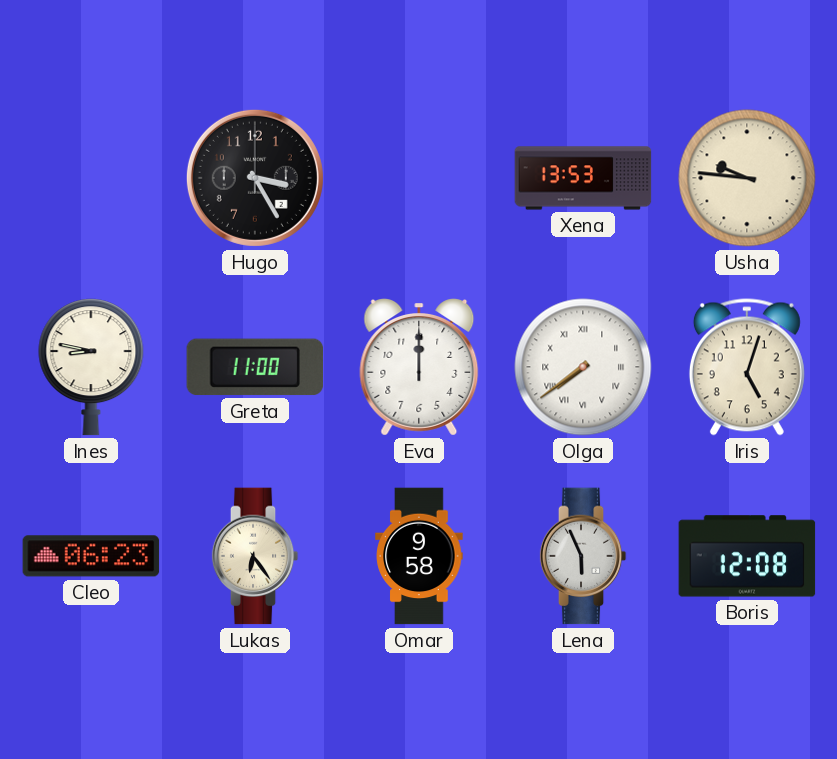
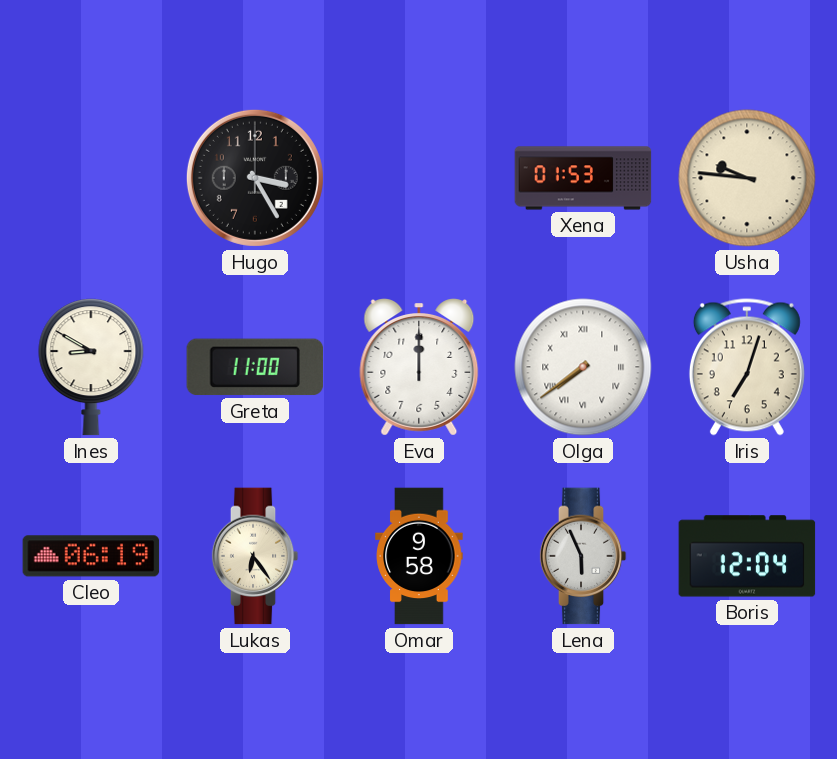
Xena: 13:53 -> 01:53 (583, 178)
Ines: 8:47 -> 8:50 (91, 367)
Iris: 5:03 -> 7:03 (747, 367)
Cleo: 06:23 -> 06:19 (91, 556)
Boris: 12:08 -> 12:04 (747, 556)
